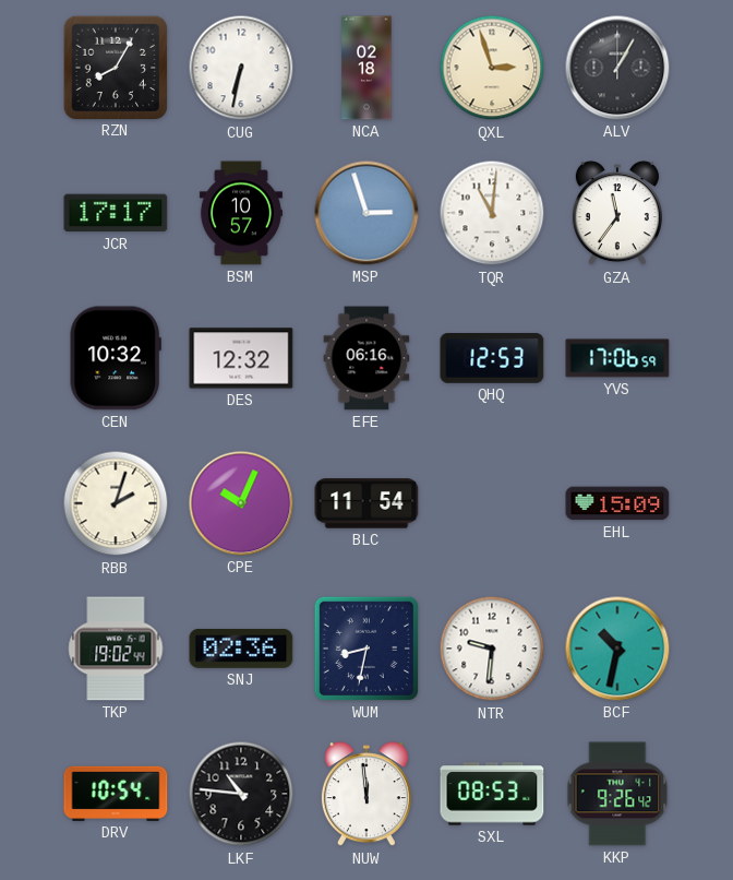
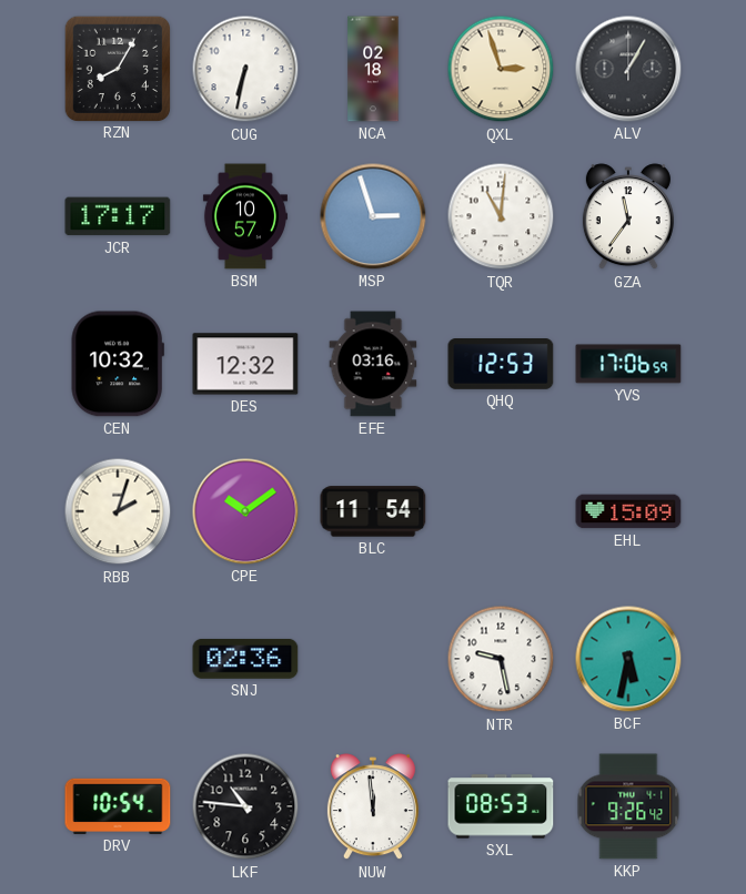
EFE: 06:16 -> 03:16 (373, 364)
CPE: 10:04 -> 10:09 (245, 511)
TKP: 19:02 -> none (116, 649)
WUM: 8:32 -> none (366, 649)
NTR: 9:31 -> 9:28 (501, 659)
BCF: 10:32 -> 5:32 (628, 659)
